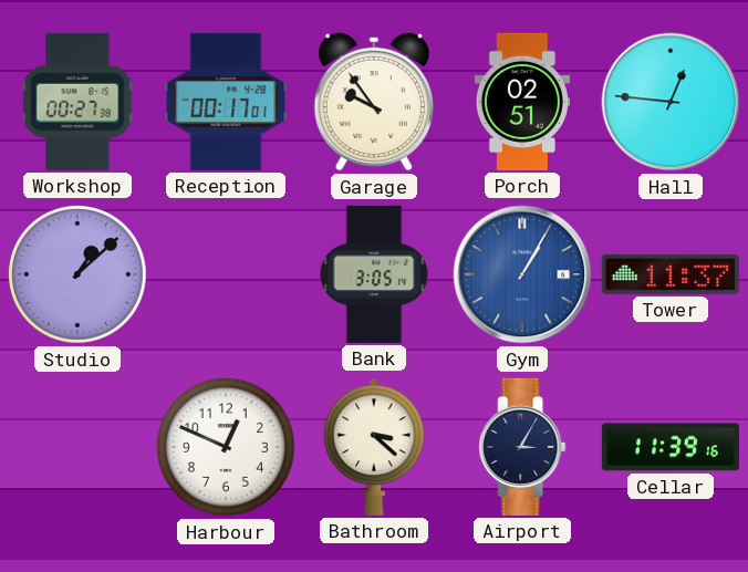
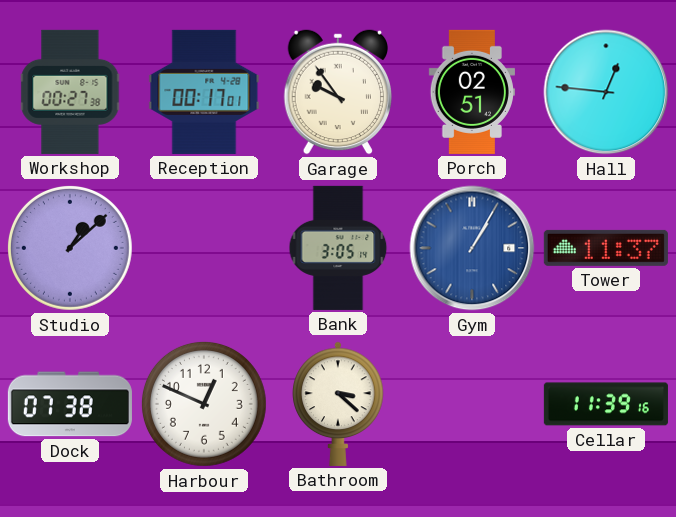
Dock: none -> 07:38 (70, 404)
Airport: 3:05 -> none (522, 447)
